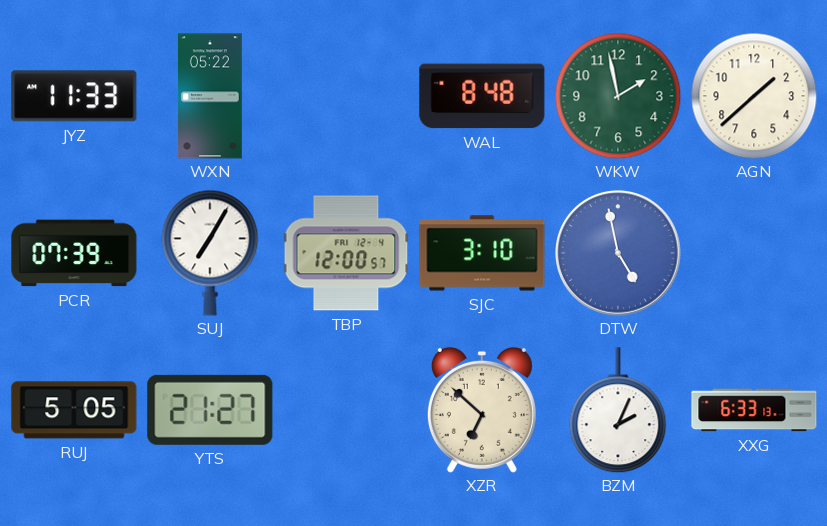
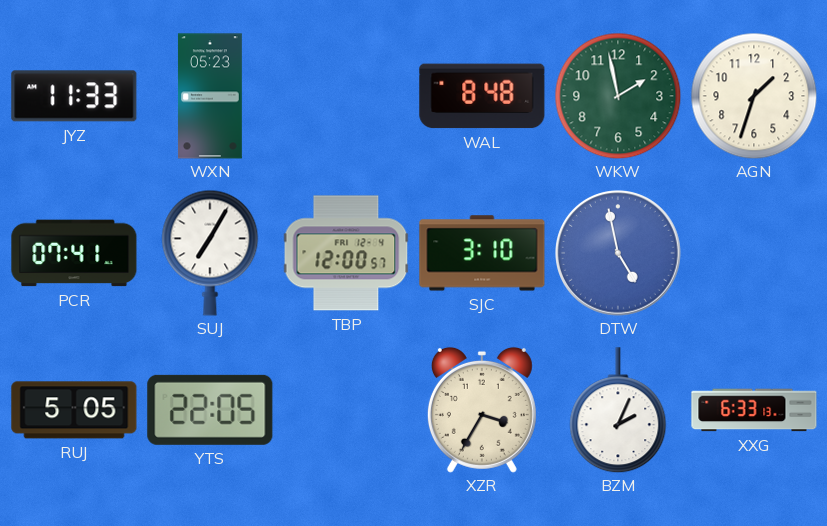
WXN: 05:22 -> 05:23 (210, 96)
AGN: 1:38 -> 1:33 (754, 96)
PCR: 07:39 -> 07:41 (74, 253)
YTS: 21:27 -> 22:05 (210, 410)
XZR: 6:52 -> 3:35 (482, 410)
